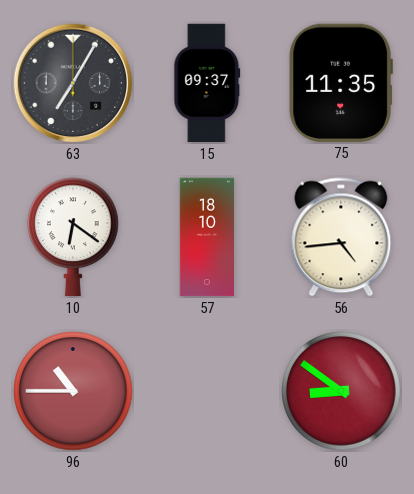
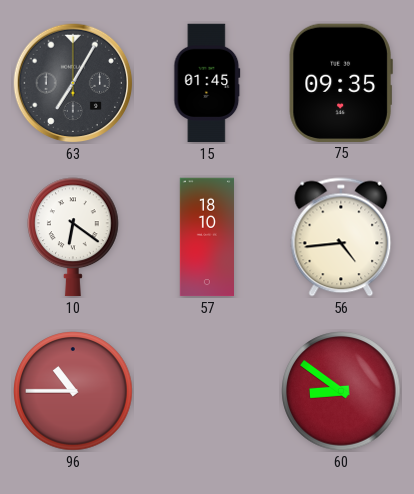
15: 09:37 -> 01:45 (207, 83)
75: 11:35 -> 09:35 (341, 82)
